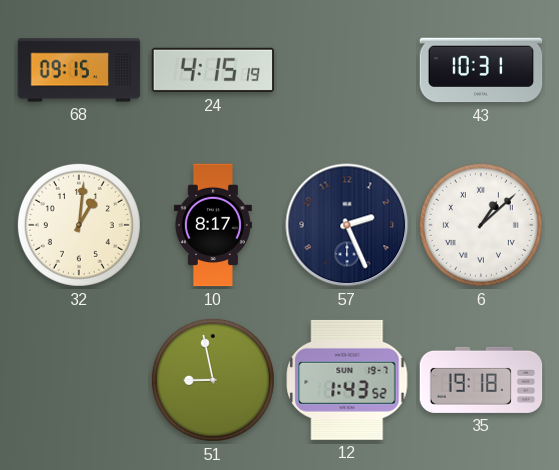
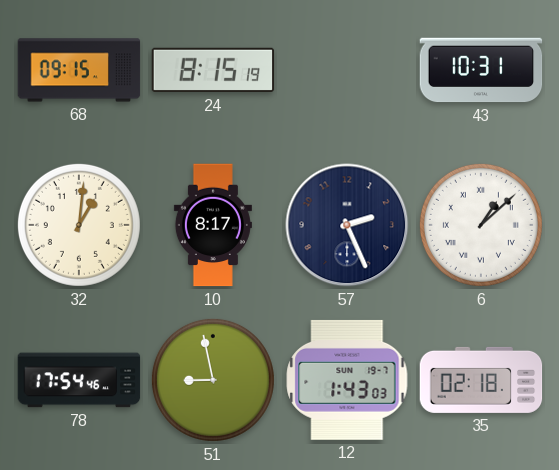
24: 4:15 -> 8:15 (213, 70)
78: none -> 17:54 (79, 380)
12: 1:43:52 -> 1:43:03 (347, 380)
35: 19:18 -> 02:18 (481, 380)
